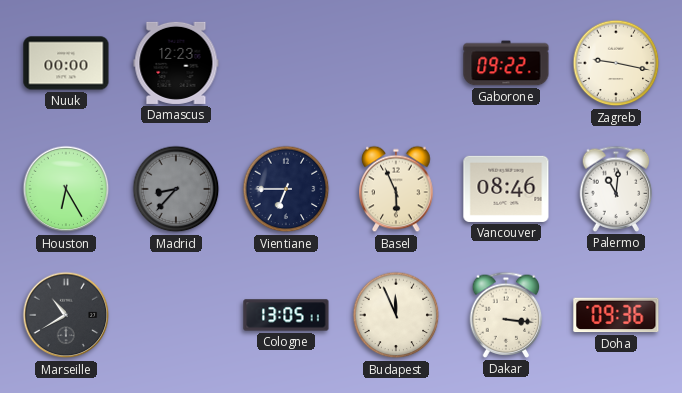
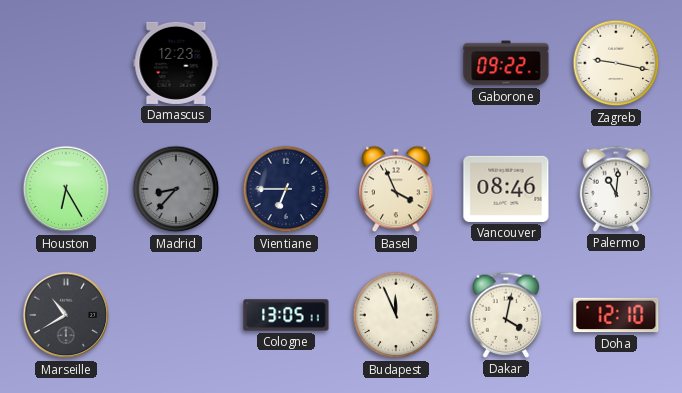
Nuuk: 00:00 -> none (66, 63)
Basel: 5:56 -> 3:56 (396, 189)
Dakar: 3:16 -> 4:02 (506, 315)
Doha: 09:36 -> 12:10 (616, 315)
